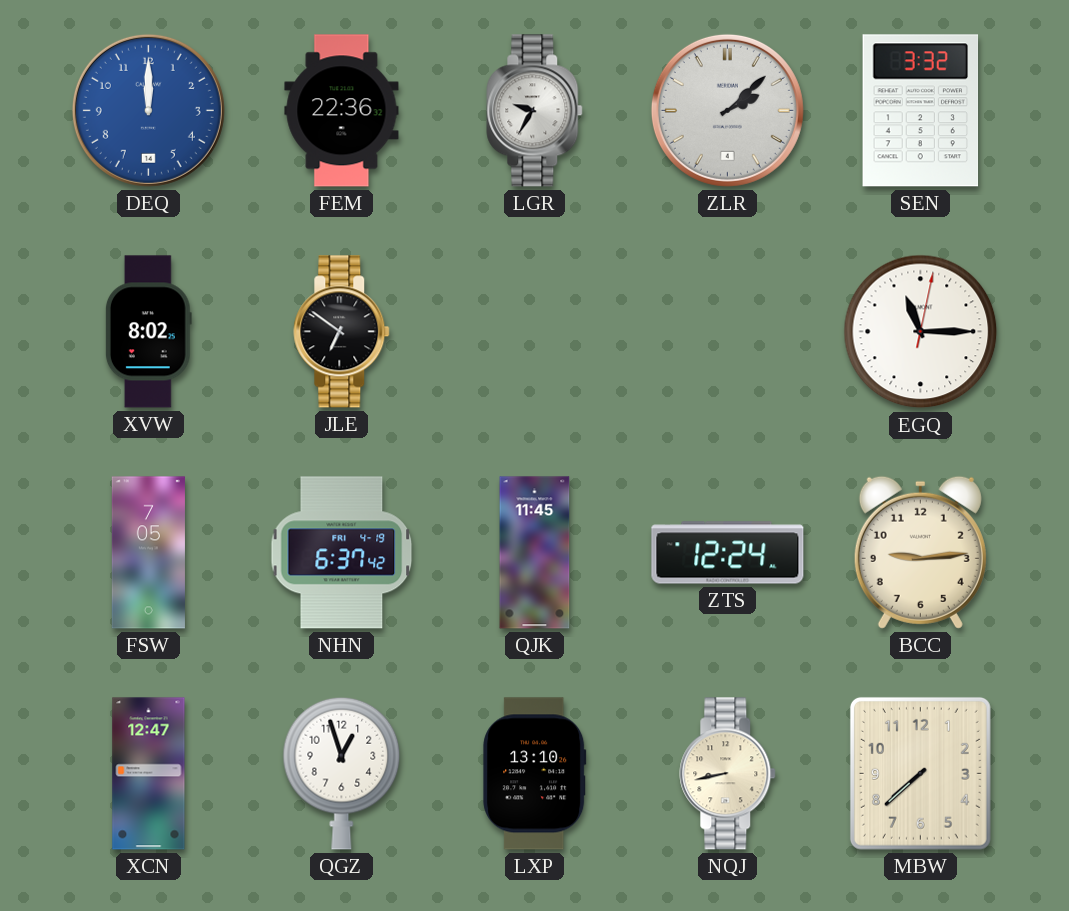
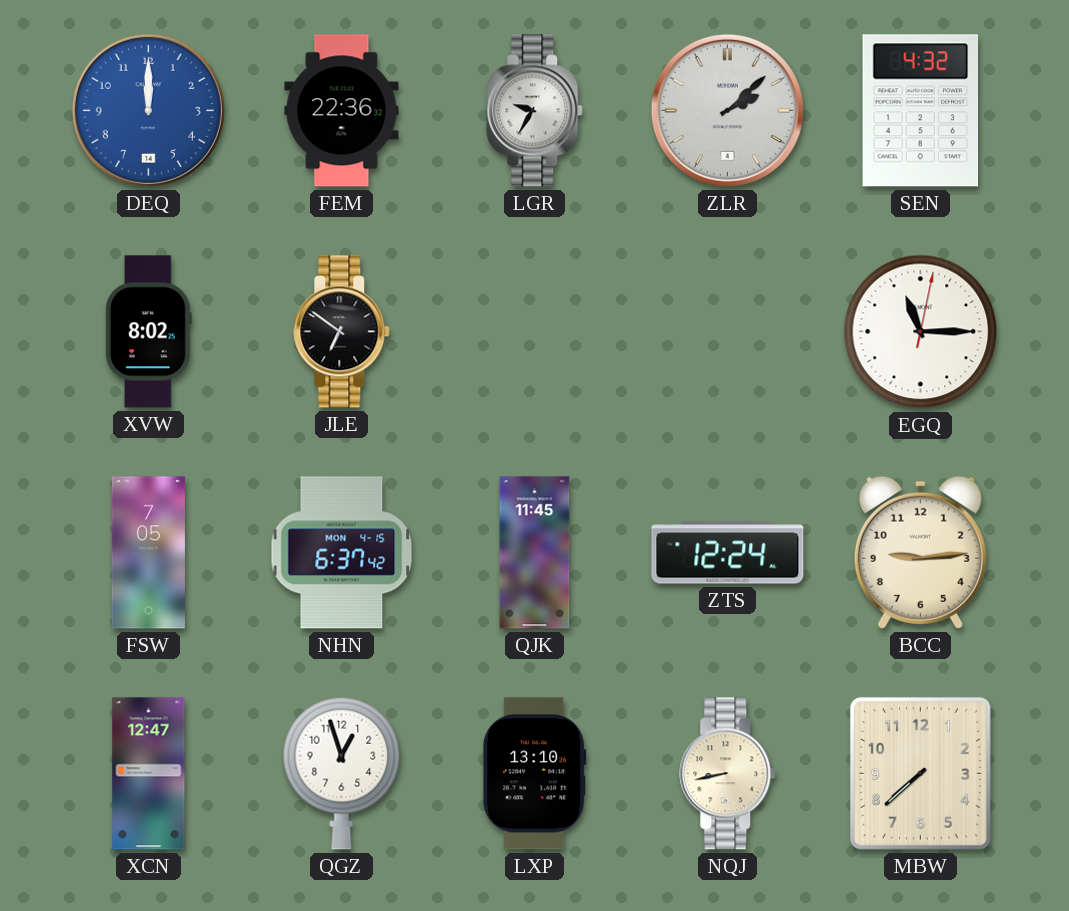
SEN: 3:32 -> 4:32 (921, 111)
NHN date: FRI 4-19 -> MON 4-15 (342, 553)
